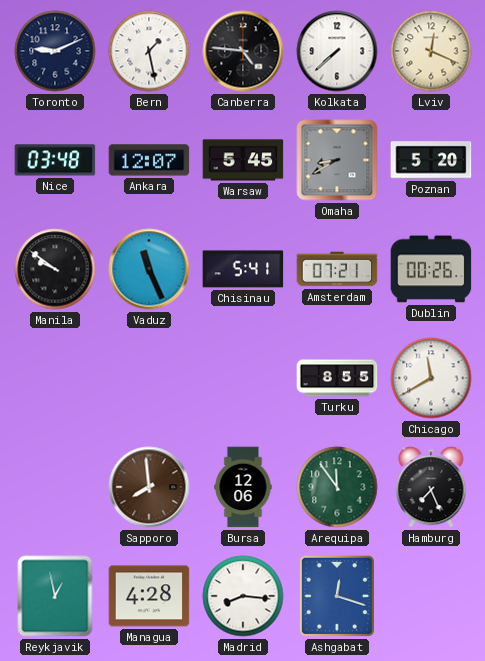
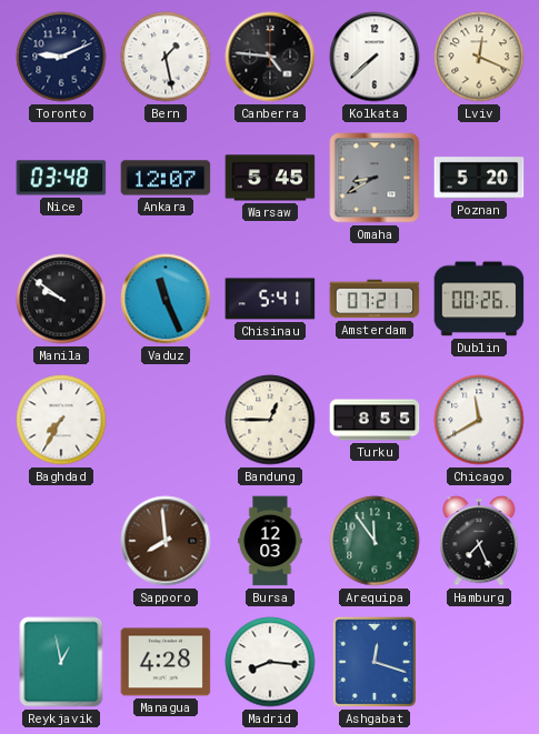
Baghdad: none -> 7:35 (61, 420)
Bandung: none -> 12:45 (270, 420)
Bursa: 12:06 -> 12:03 (270, 541)
